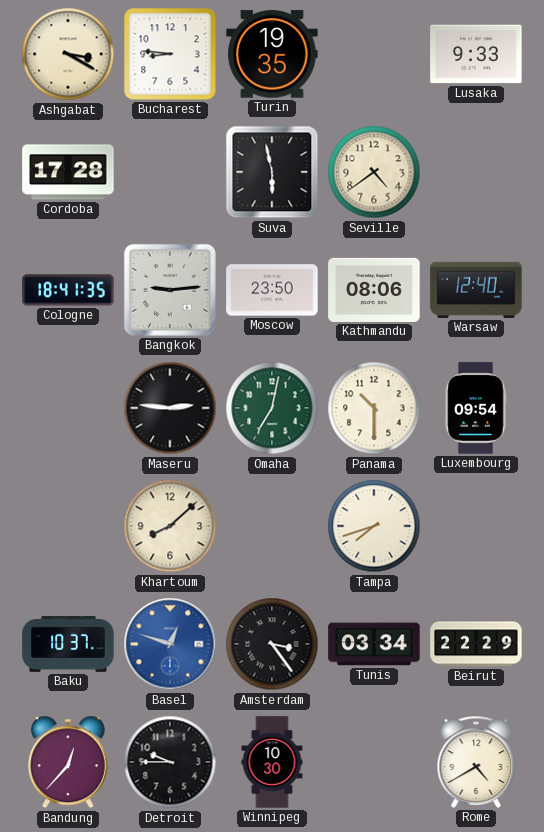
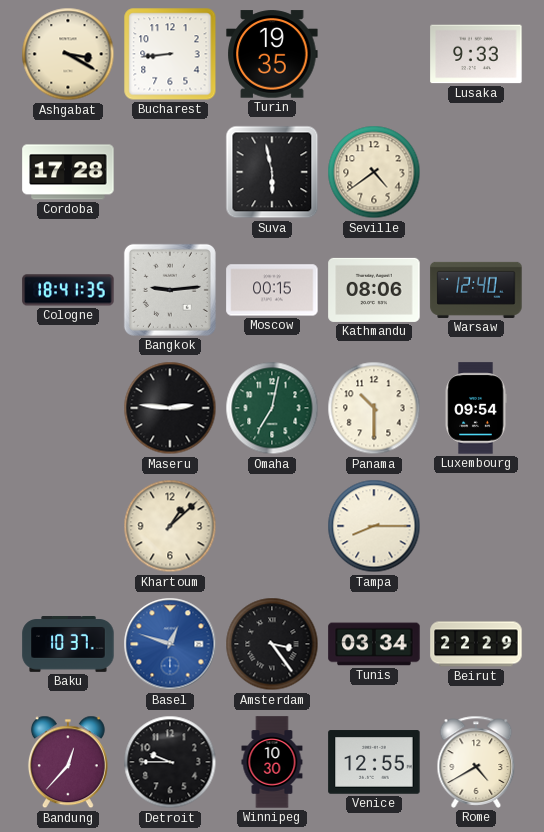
Bucharest: 8:46 -> 8:44 (170, 54)
Moscow: 23:50 -> 00:15 (272, 290)
Khartoum: 8:08 -> 1:08 (170, 526)
Tampa: 7:42 -> 8:15 (374, 526)
Venice: none -> 12:55 (374, 762)
